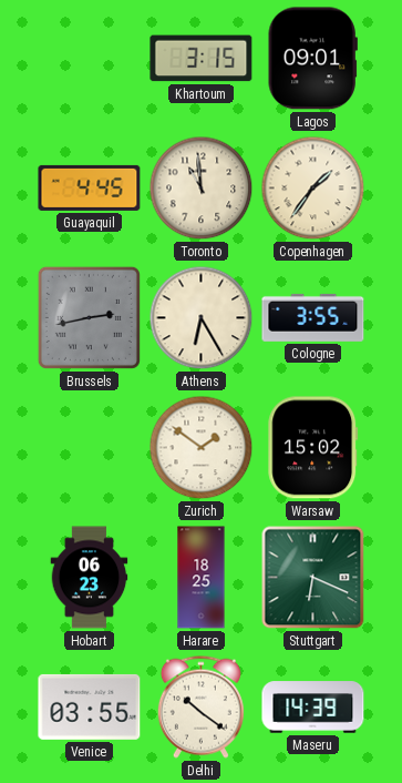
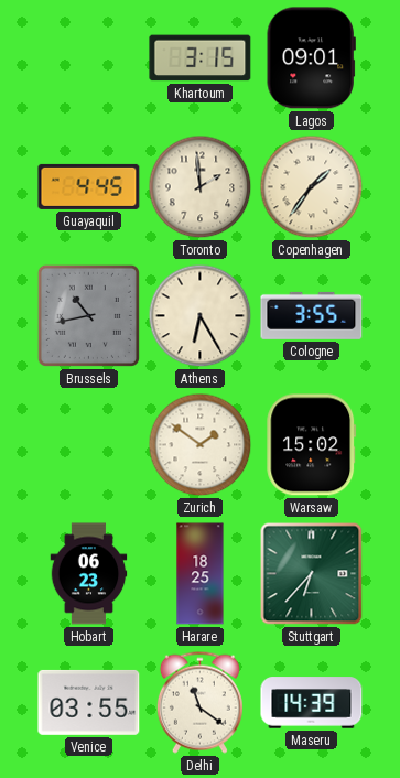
Toronto: 10:59 -> 1:59 (201, 187)
Brussels: 2:43 -> 10:43 (88, 315)
Stuttgart: 6:19 -> 6:37 (312, 574)
Delhi: 10:21 -> 11:21 (199, 702)
